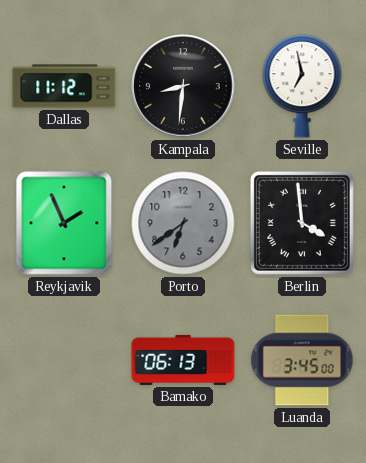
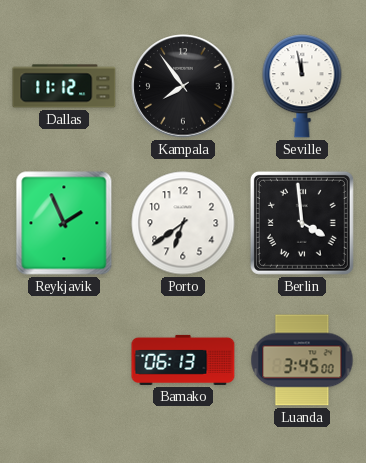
Kampala: 8:31 -> 7:54 (183, 86)
Seville: 6:58 -> 11:58 (302, 86)
Porto dial: grey -> white (183, 223)
